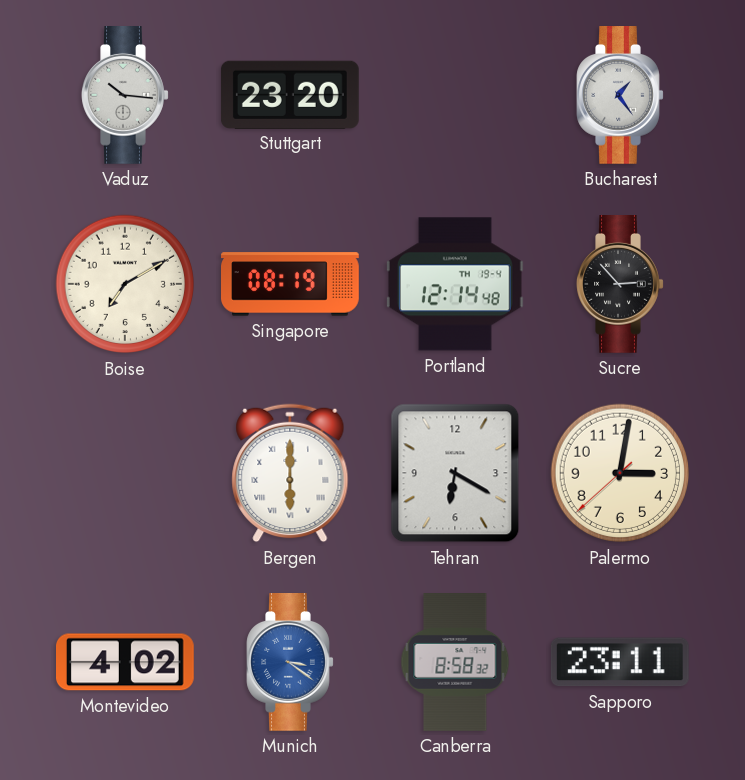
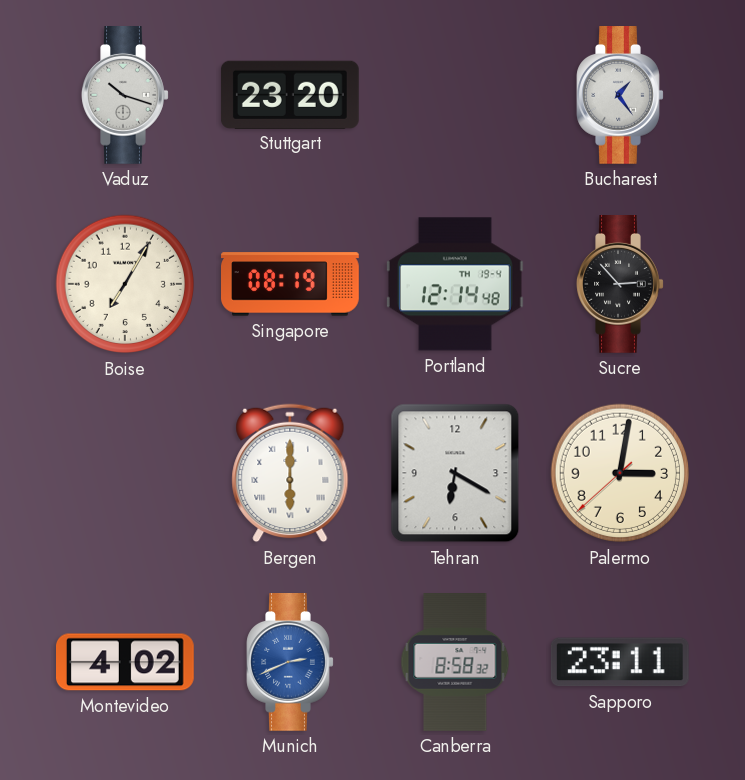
Vaduz: 10:16 -> 10:18 (125, 96)
Boise: 7:10 -> 7:05 (125, 284)
Munich: 3:21 -> 2:41 (290, 663)
